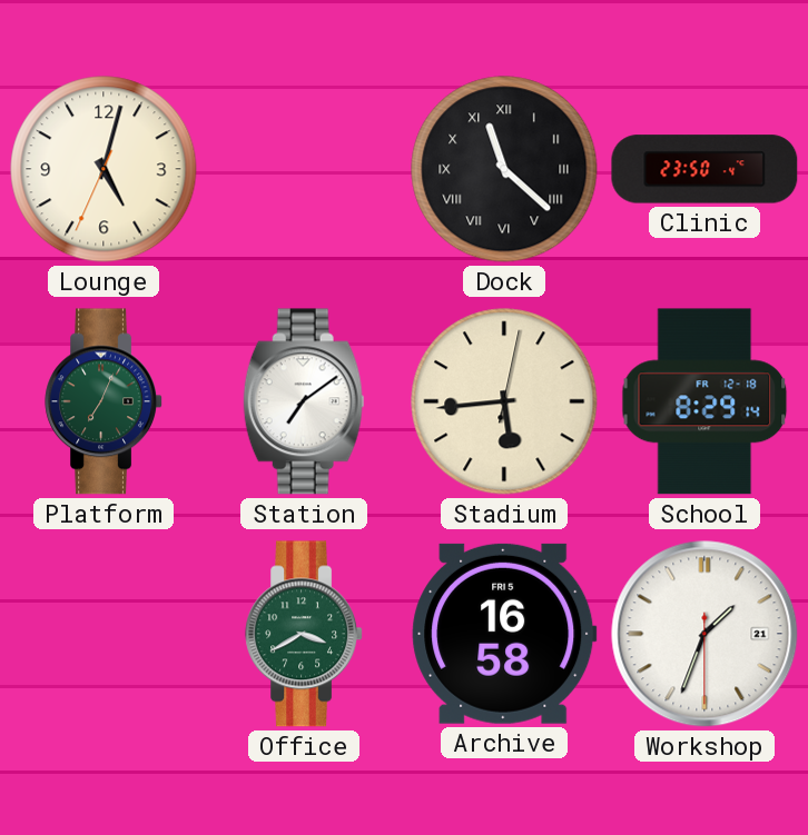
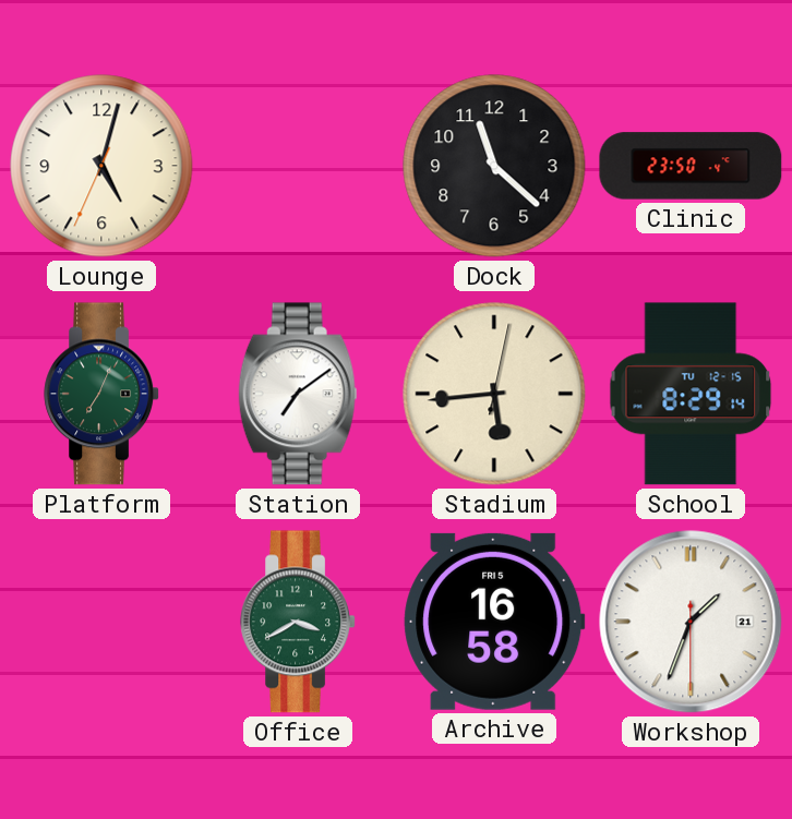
Dock numerals: Roman -> Arabic (494, 166)
School date: FR 12-18 -> TU 12-15 (691, 394)
